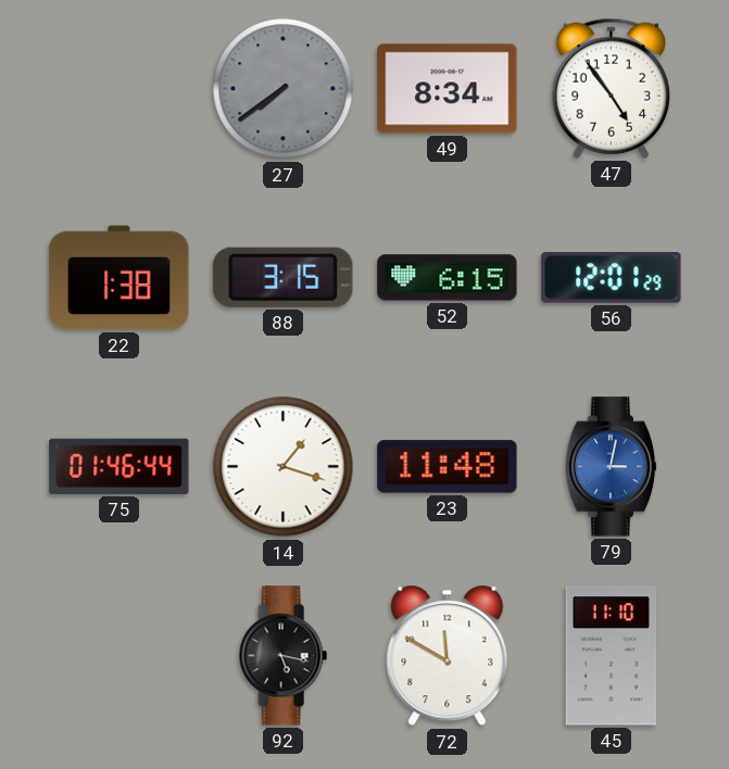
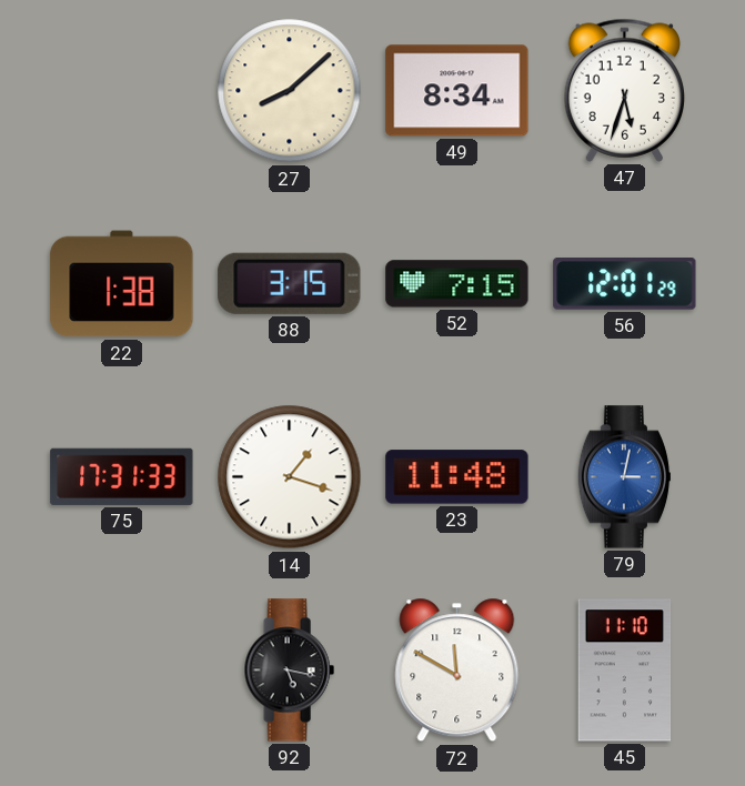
27: 7:39 -> 8:08 (290, 91)
27 dial: grey -> cream (290, 91)
47: 4:54 -> 5:33 (624, 90)
52: 6:15 -> 7:15 (457, 284)
75: 01:46 -> 17:31 (122, 476)
